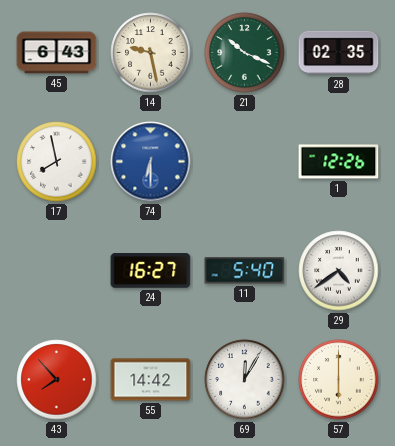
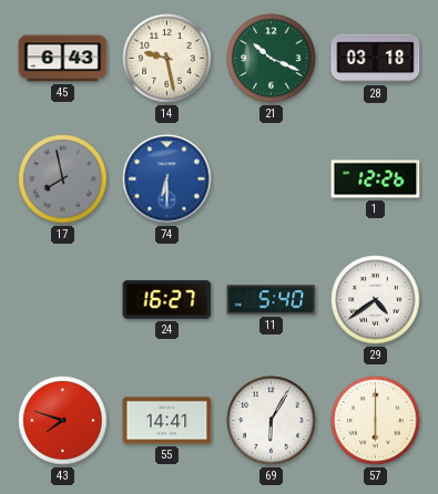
28: 02:35 -> 03:18 (376, 59)
17 dial: white -> grey (63, 179)
43: 7:53 -> 7:48 (63, 421)
55: 14:42 -> 14:41 (167, 421)
69: 12:05 -> 6:05 (272, 421)
